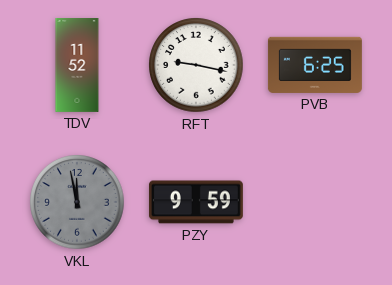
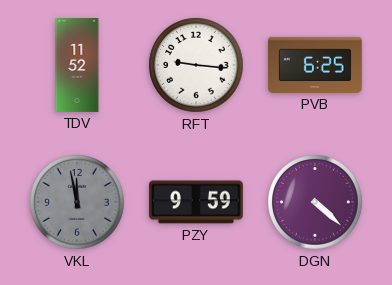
RFT: 9:17 -> 9:16 (196, 65)
DGN: none -> 4:22 (315, 202)
